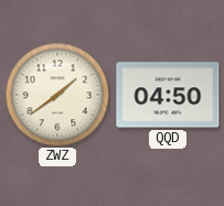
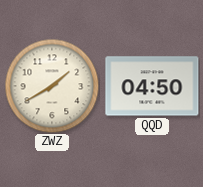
ZWZ: 1:39 -> 1:40 (52, 86)
